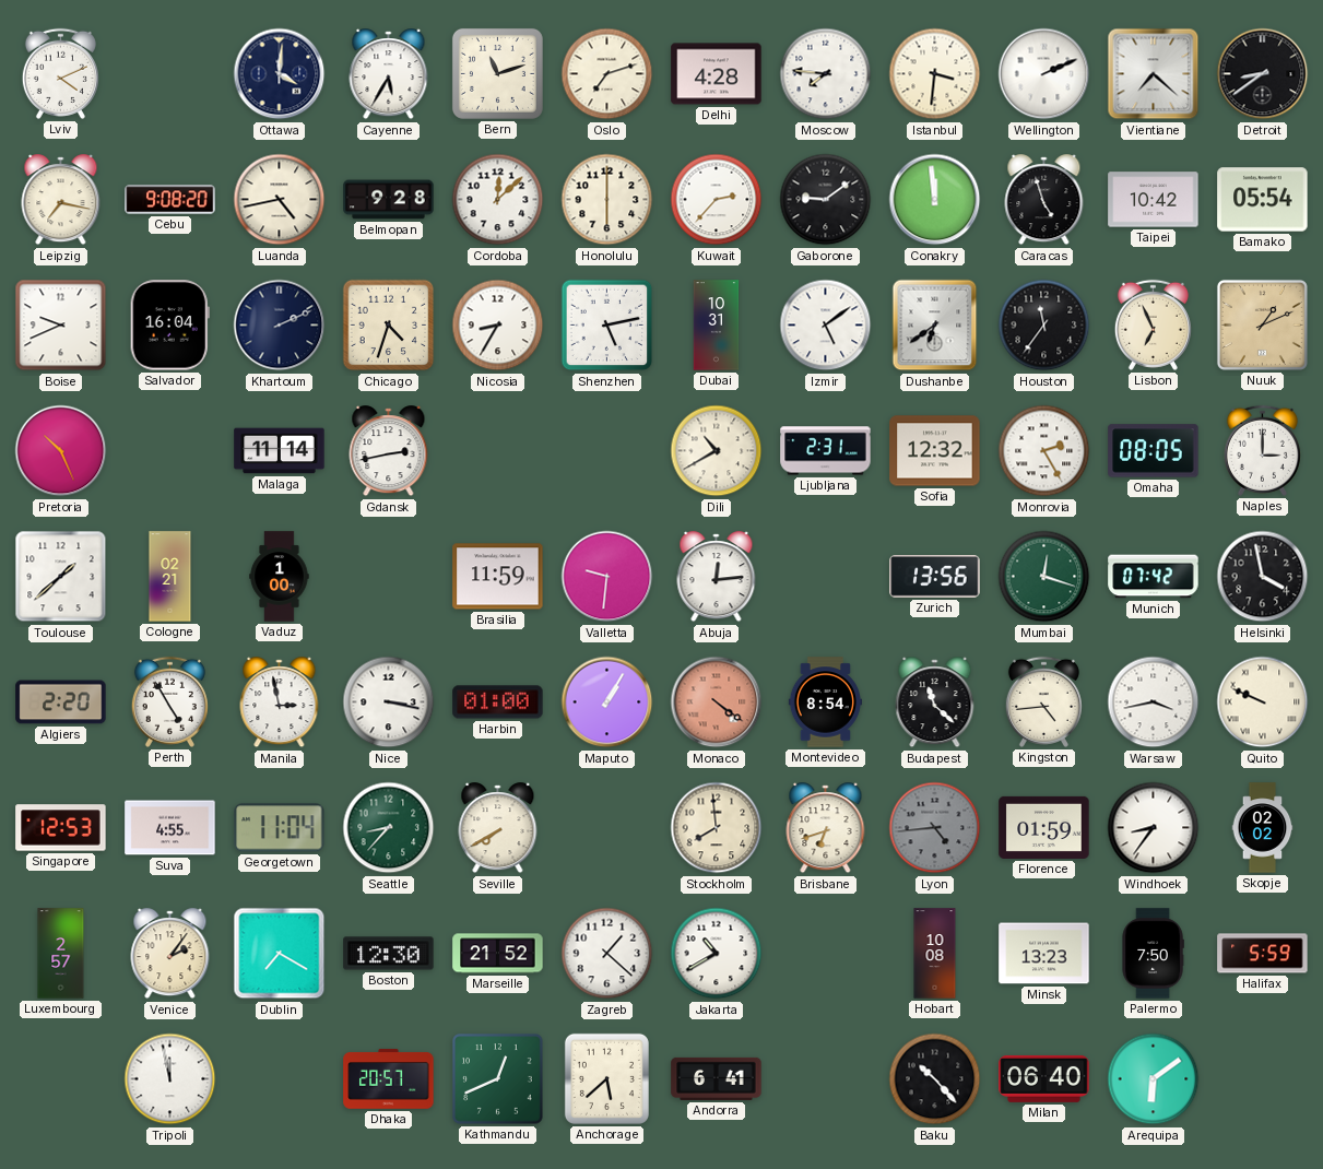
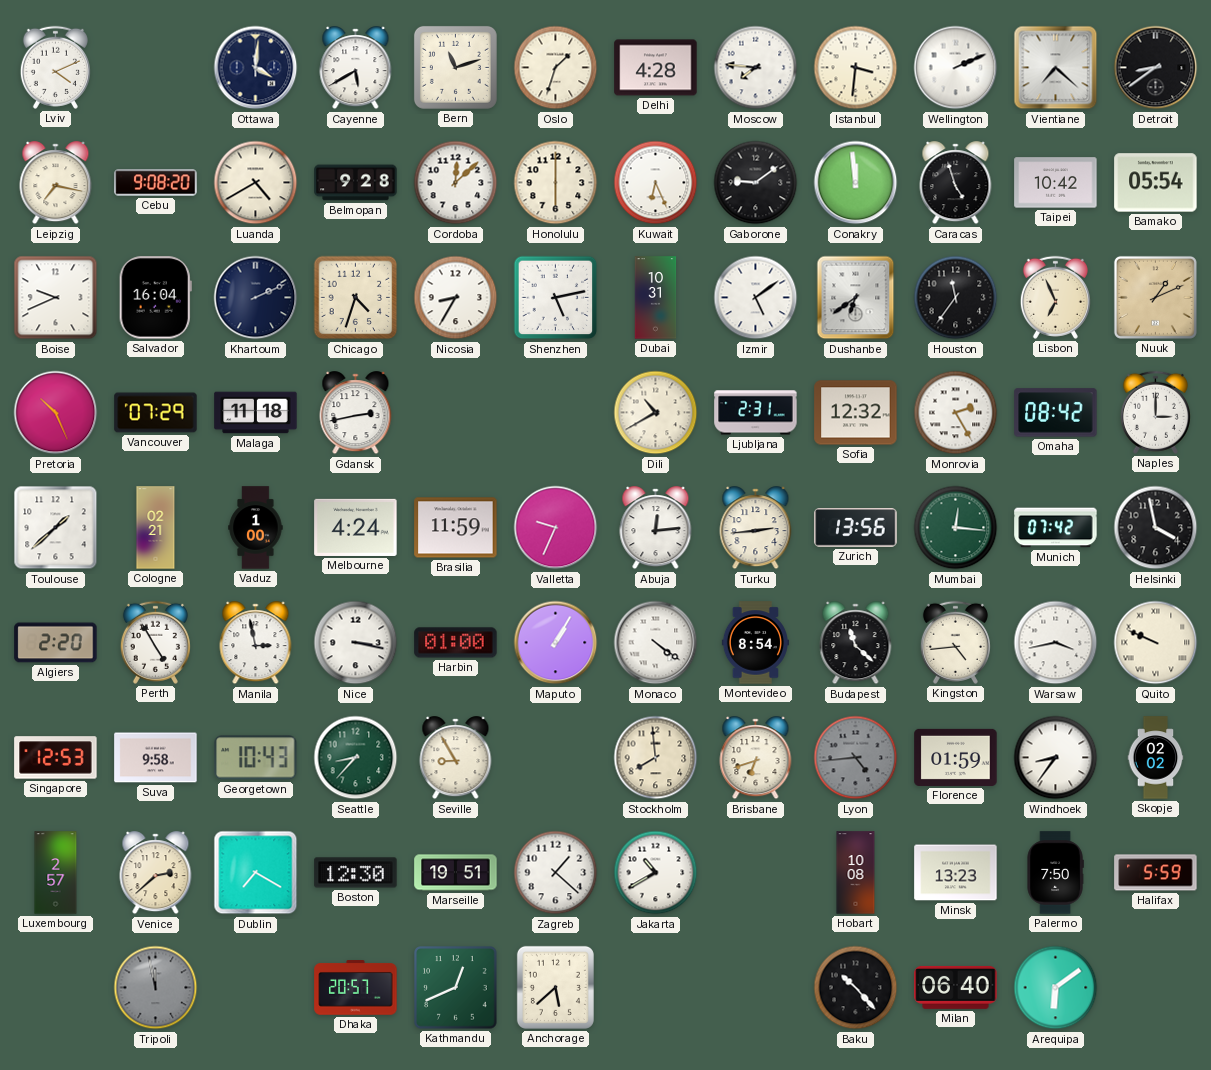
Cayenne: 5:35 -> 5:40 (356, 68)
Oslo: 7:12 -> 1:33 (556, 68)
Luanda: 4:43 -> 4:40 (256, 183)
Kuwait: 2:37 -> 6:26 (656, 183)
Vancouver: none -> 07:29 (156, 413)
Malaga: 11:14 -> 11:18 (256, 413)
Omaha: 08:05 -> 08:42 (1056, 413)
Melbourne: none -> 4:24 (356, 527)
Valletta: 9:31 -> 9:34 (556, 528)
Turku: none -> 2:44 (756, 528)
Mumbai: 12:18 -> 12:16 (956, 528)
Monaco dial: salmon -> white (656, 643)
Suva: 4:55 -> 9:58 (156, 758)
Georgetown: 11:04 -> 10:43 (256, 758)
Seville: 7:40 -> 8:55 (456, 758)
Venice: 2:06 -> 2:38 (156, 873)
Marseille: 21:52 -> 19:51 (456, 873)
Tripoli dial: white -> grey (156, 988)
Andorra: 6:41 -> none (717, 1078)
